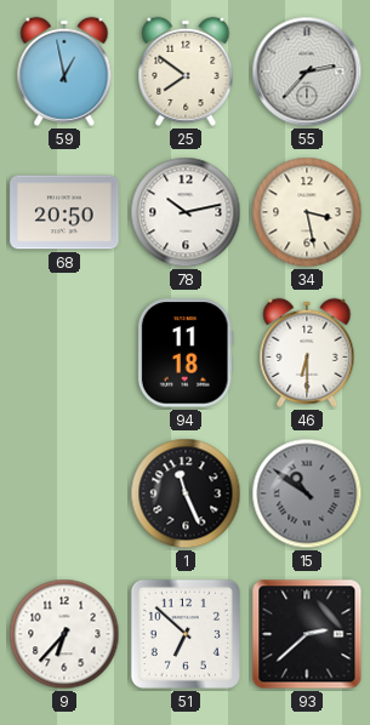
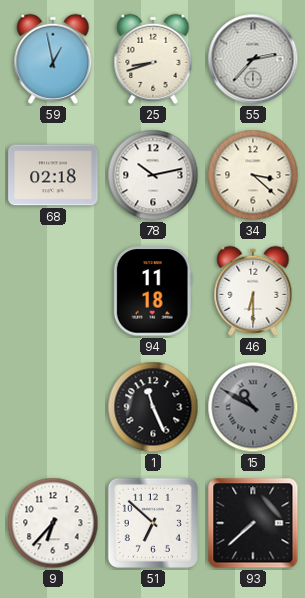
25: 7:51 -> 8:42 (153, 59)
68: 20:50 -> 02:18 (53, 175)
34: 3:28 -> 3:22 (253, 175)
15: 10:51 -> 10:50 (253, 407)
93: 2:38 -> 7:38 (253, 523)
